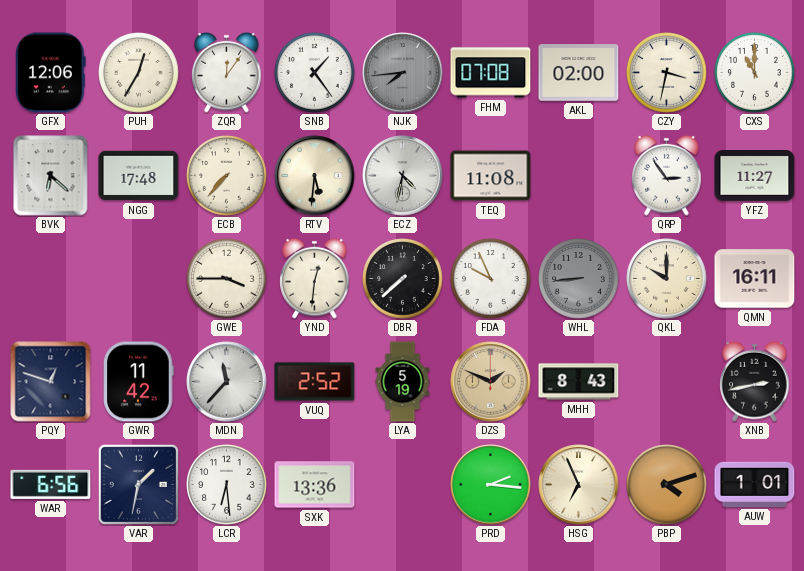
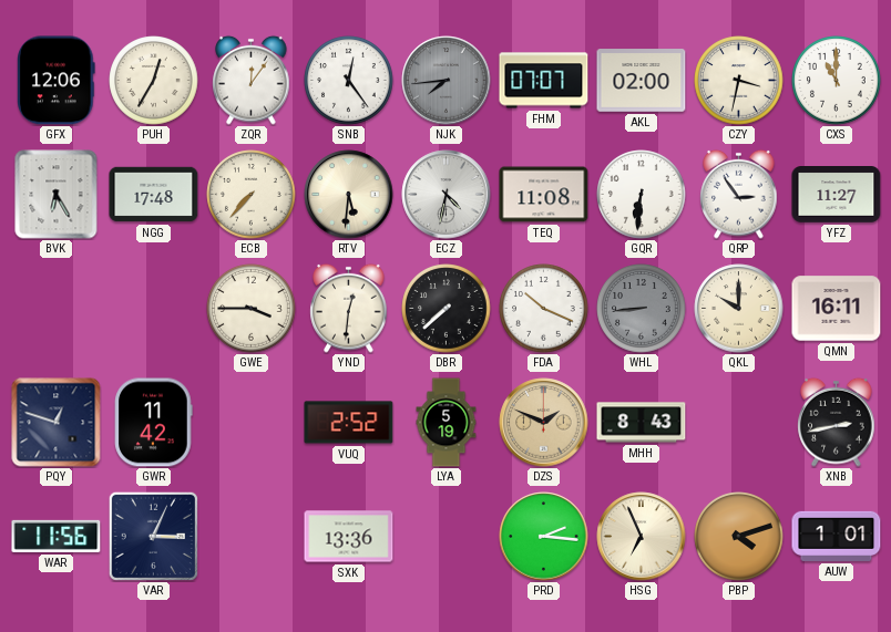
SNB: 1:24 -> 12:24 (349, 81)
FHM: 07:08 -> 07:07 (544, 81)
BVK: 6:22 -> 6:25 (57, 195)
GQR: none -> 6:31 (642, 195)
FDA: 9:56 -> 10:19 (544, 309)
MDN: 11:37 -> none (227, 382)
WAR: 6:56 -> 11:56 (57, 536)
VAR: 1:32 -> 3:04 (153, 536)
LCR: 6:29 -> none (227, 485)
